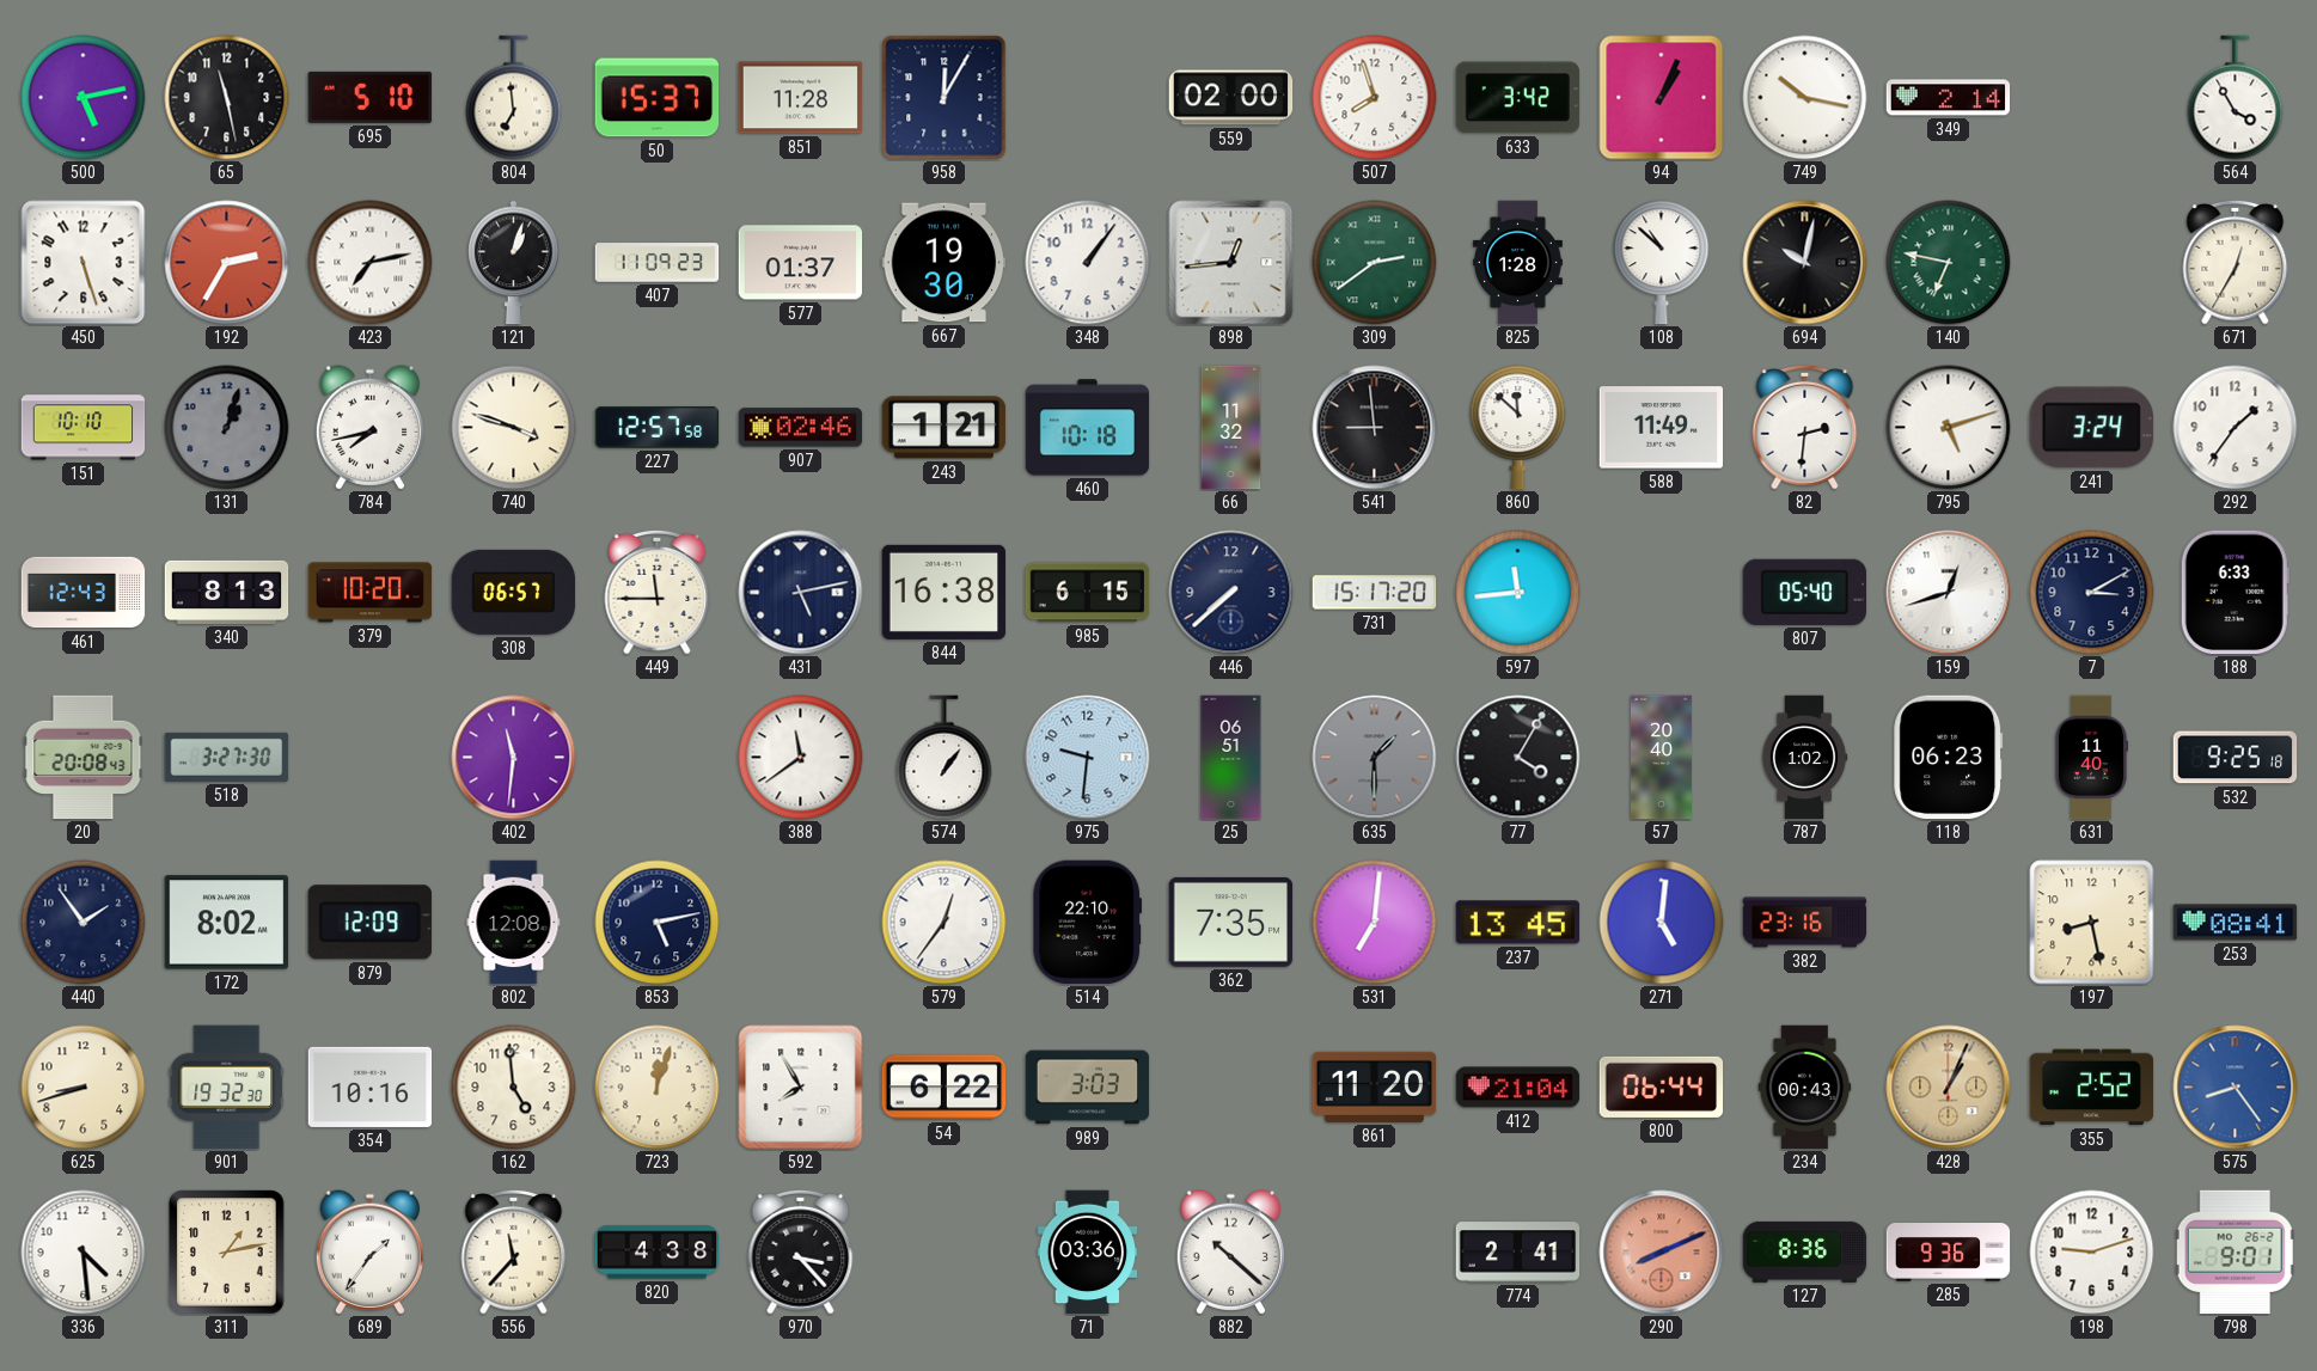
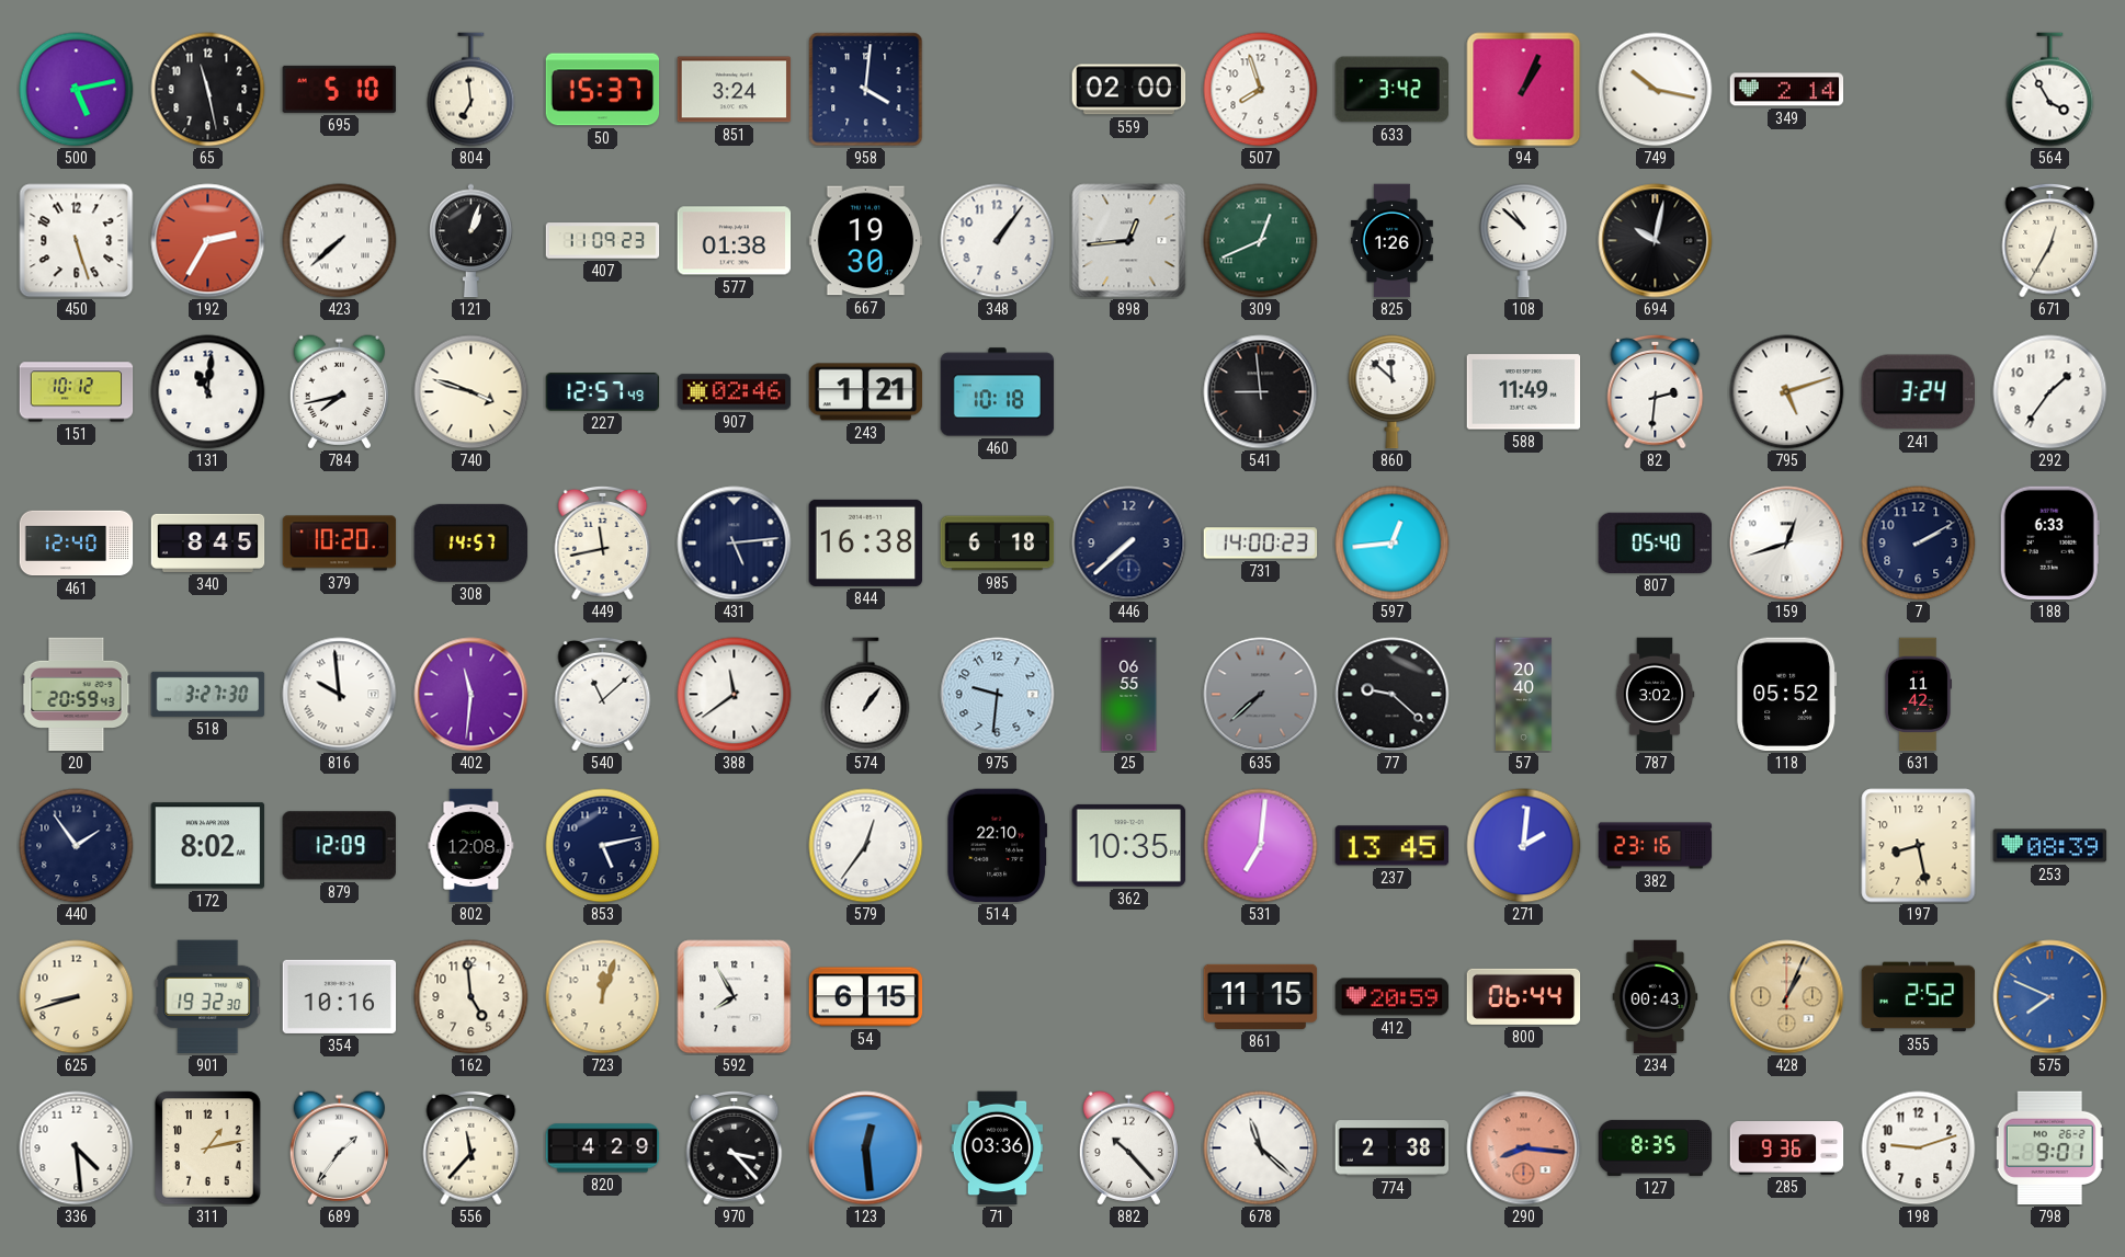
851: 11:28 -> 3:24 (735, 90)
958: 12:05 -> 4:01 (866, 90)
423: 7:13 -> 7:38 (340, 241)
577: 01:37 -> 01:38 (735, 241)
309: 2:39 -> 12:41 (1261, 241)
825: 1:28 -> 1:26 (1391, 241)
140: 6:47 -> none (1949, 263)
151: 10:10 -> 10:12 (77, 392)
131: 1:03 -> 11:01 (208, 392)
131 dial: grey -> white (208, 392)
227: 12:57:58 -> 12:57:49 (603, 392)
66: 11:32 -> none (1231, 428)
461: 12:43 -> 12:40 (77, 544)
340: 8:13 -> 8:45 (208, 542)
308: 06:57 -> 14:57 (471, 542)
449: 11:45 -> 11:43 (603, 542)
431: 5:13 -> 5:14 (735, 544)
985: 6:15 -> 6:18 (998, 544)
731: 15:17 -> 14:00 (1261, 544)
597: 11:44 -> 12:44 (1393, 544)
7: 3:10 -> 2:10 (1919, 544)
20: 20:08 -> 20:59 (77, 695)
816: none -> 9:59 (340, 695)
540: none -> 11:08 (603, 694)
25: 06:51 -> 06:55 (1129, 695)
635: 1:30 -> 7:38 (1261, 695)
77: 4:05 -> 9:22 (1393, 695)
787: 1:02 -> 3:02 (1655, 695)
118: 06:23 -> 05:52 (1787, 695)
631: 11:40 -> 11:42 (1917, 695)
532: 9:25 -> none (2236, 758)
362: 7:35 -> 10:35 (1129, 845)
271: 5:01 -> 2:01 (1524, 846)
253: 08:41 -> 08:39 (2050, 846)
54: 6:22 -> 6:15 (866, 997)
989: 3:03 -> none (1088, 1088)
861: 11:20 -> 11:15 (1261, 996)
412: 21:04 -> 20:59 (1393, 997)
575: 8:24 -> 7:49 (2050, 997)
820: 4:38 -> 4:29 (603, 1149)
123: none -> 12:29 (866, 1149)
882: 10:22 -> 10:23 (1128, 1149)
678: none -> 11:22 (1261, 1149)
774: 2:41 -> 2:38 (1393, 1149)
290: 8:11 -> 8:16 (1524, 1149)
127: 8:36 -> 8:35 (1656, 1147)
